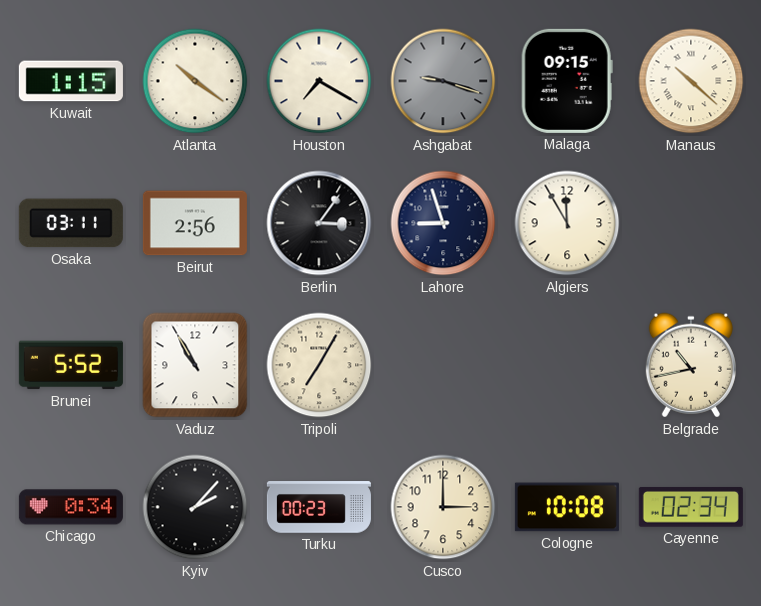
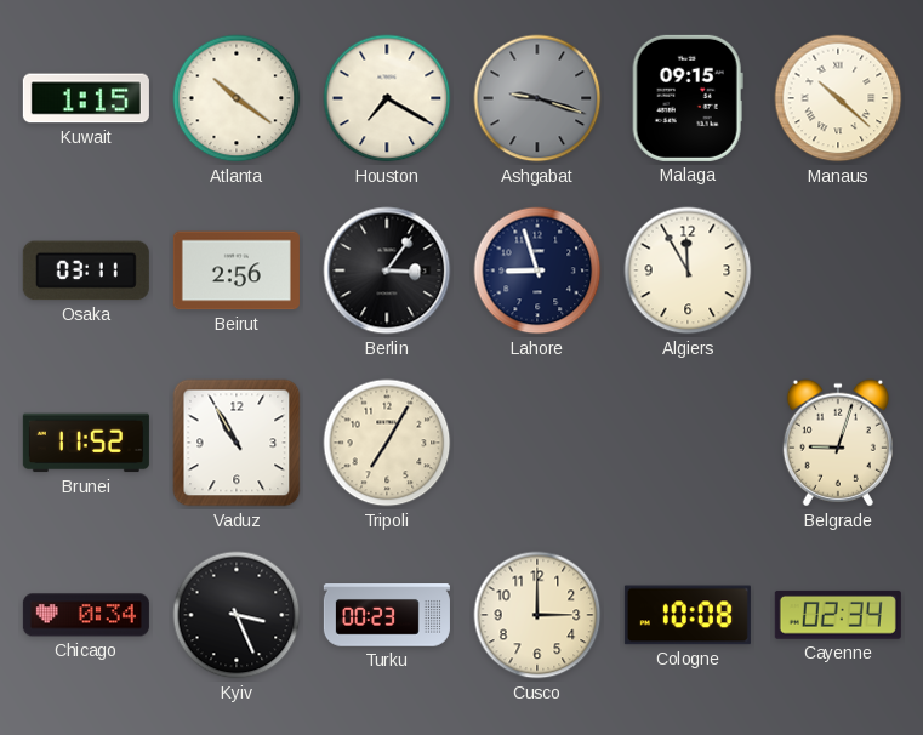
Brunei: 5:52 -> 11:52 (86, 443)
Belgrade: 10:43 -> 9:03 (838, 443)
Kyiv: 2:07 -> 3:26 (237, 615)
